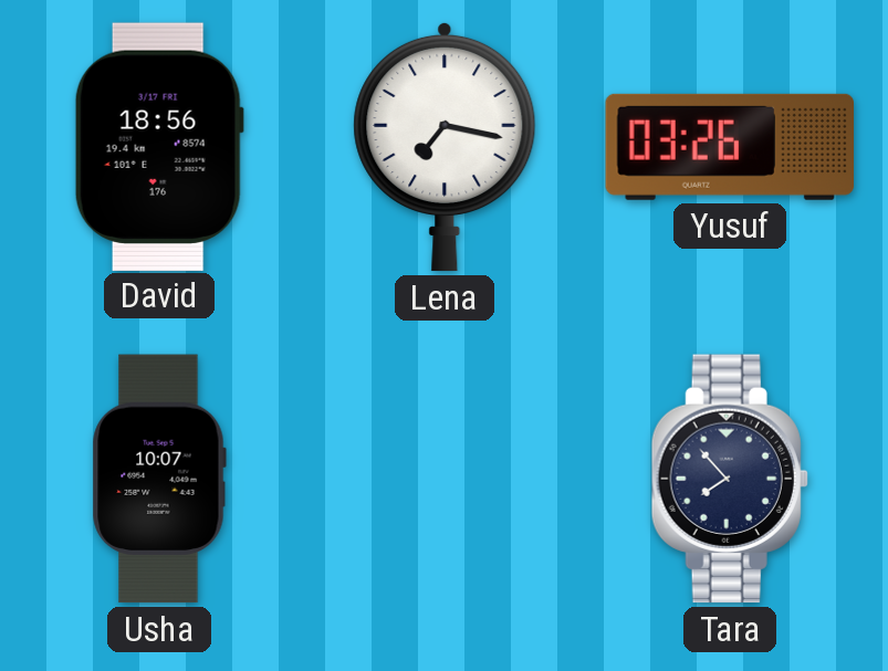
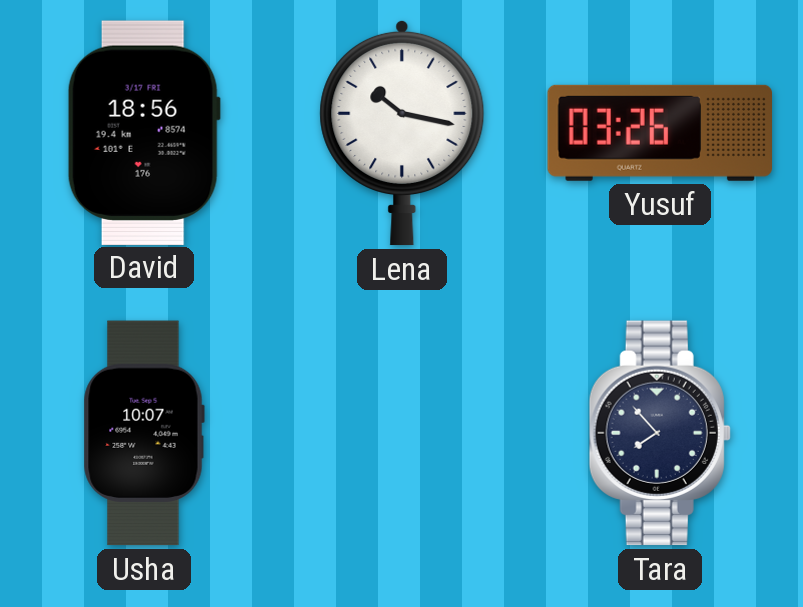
Lena: 7:17 -> 10:17 (402, 133)
